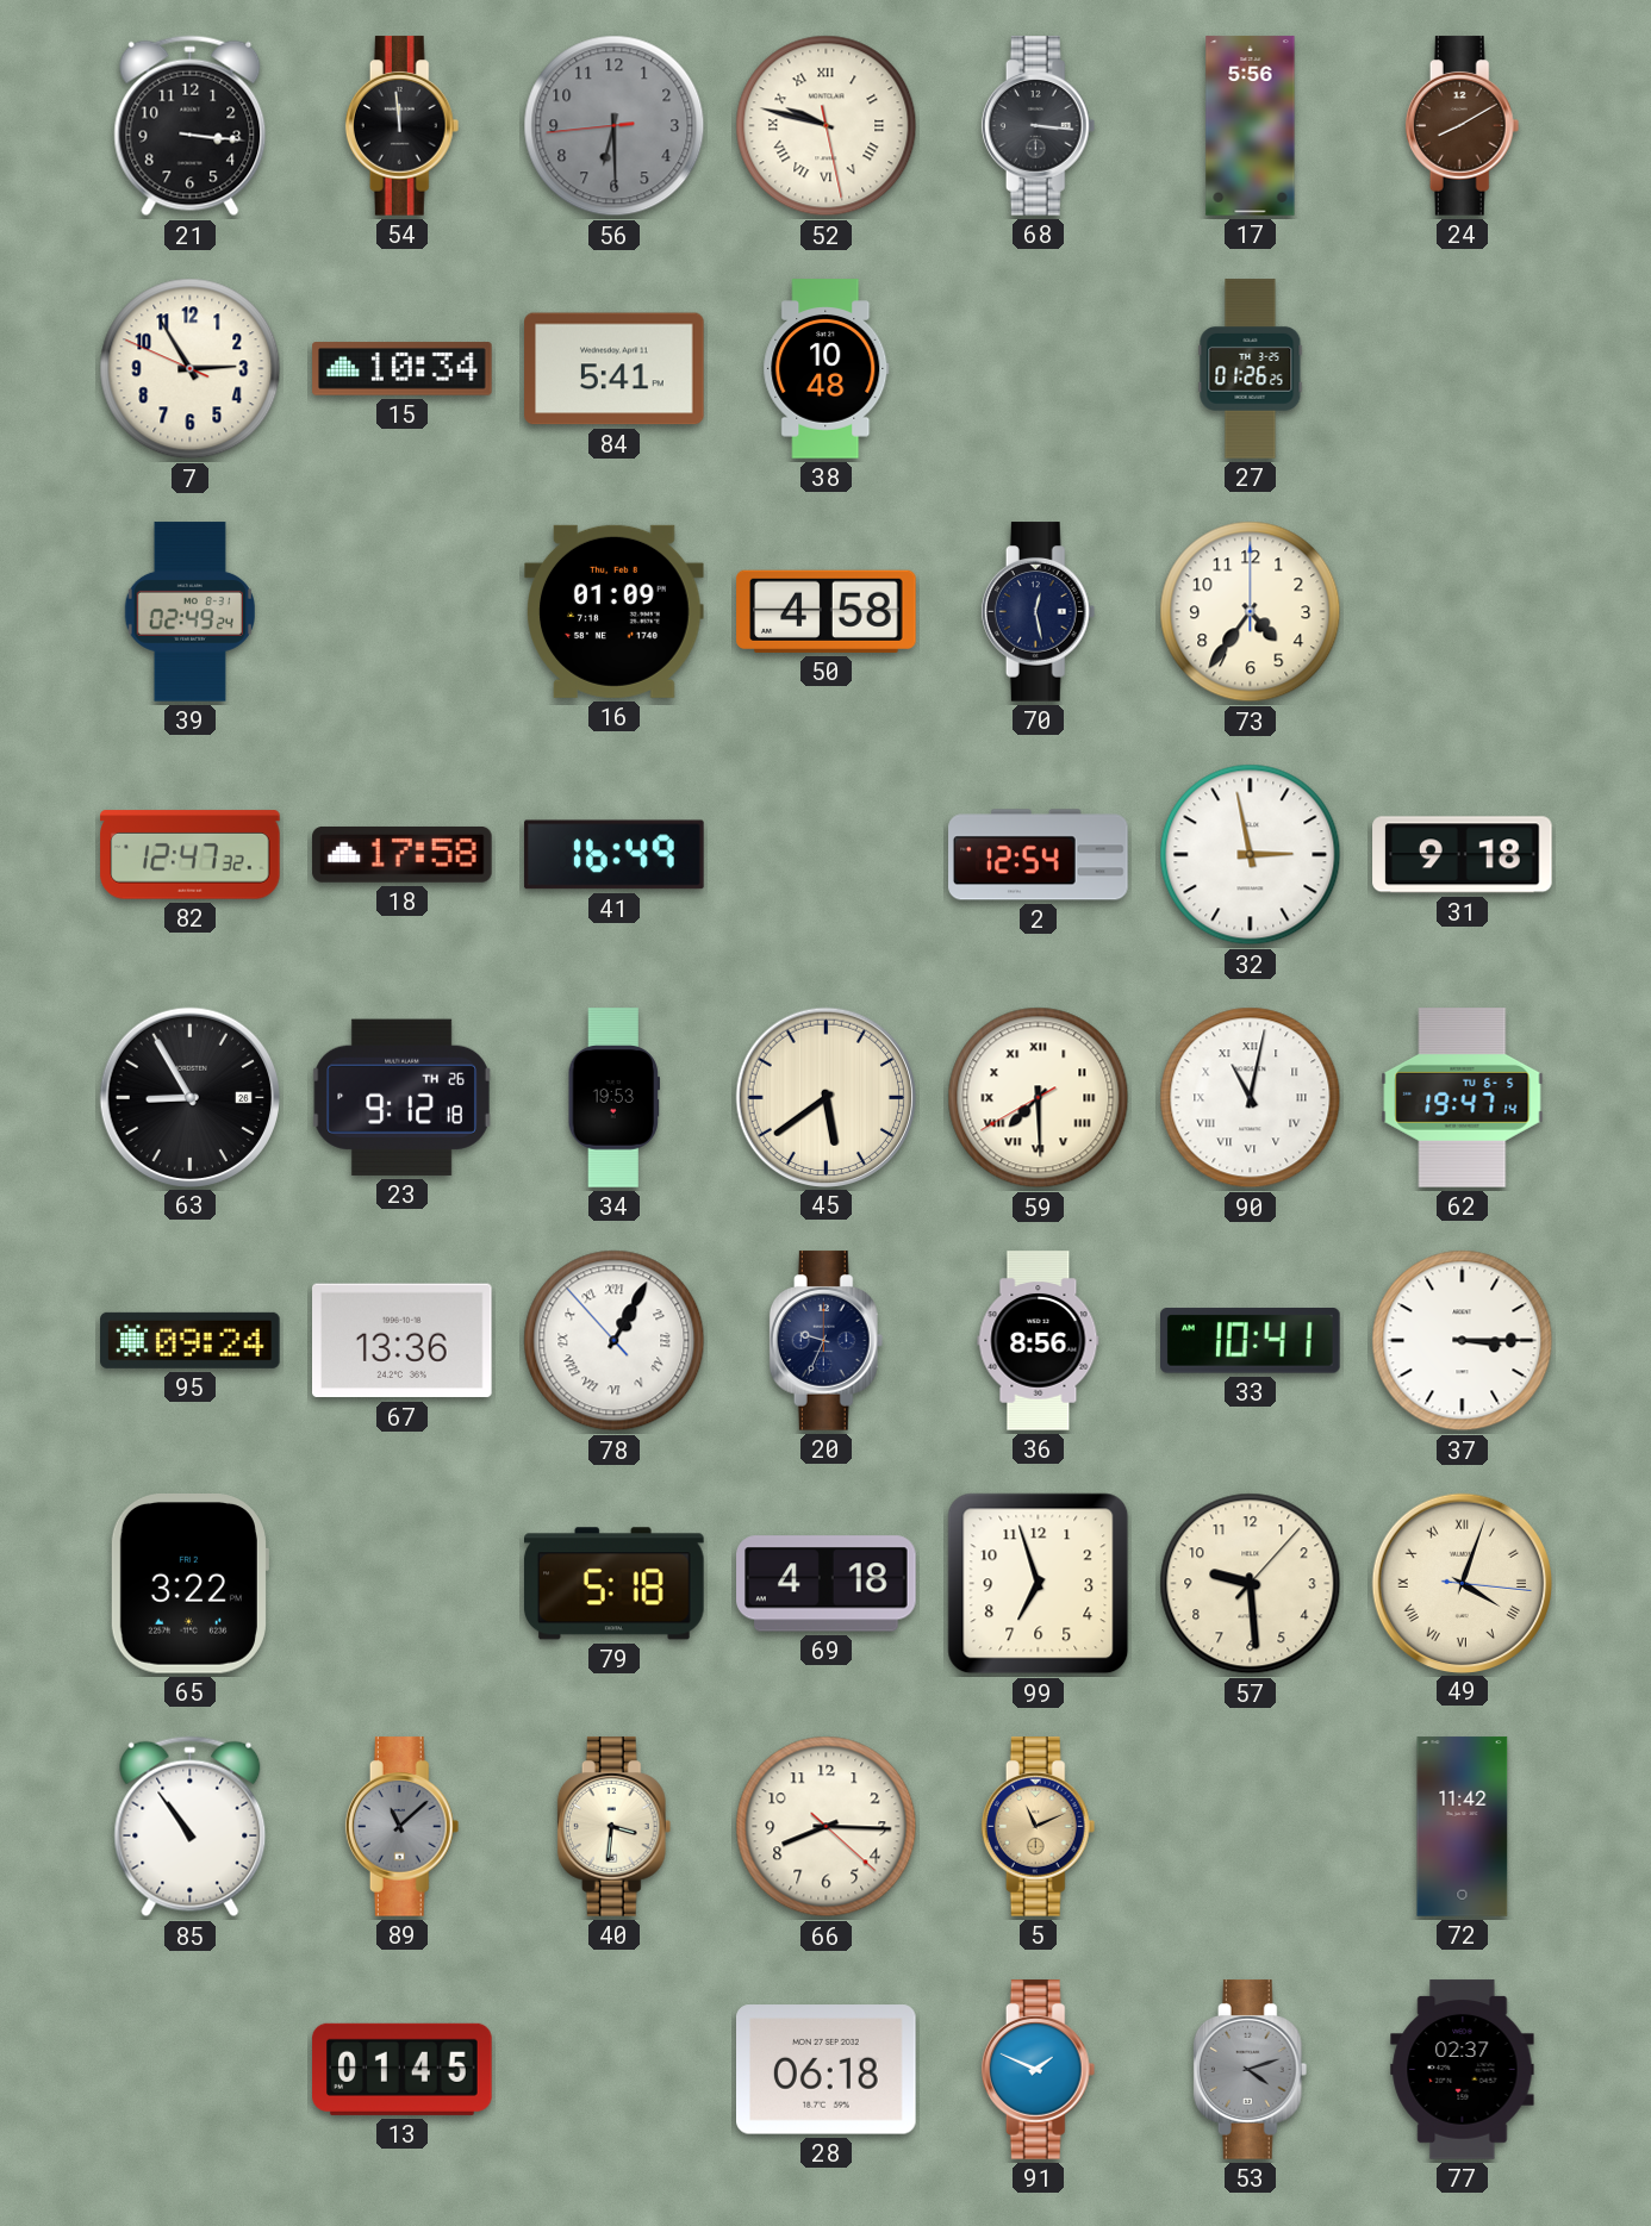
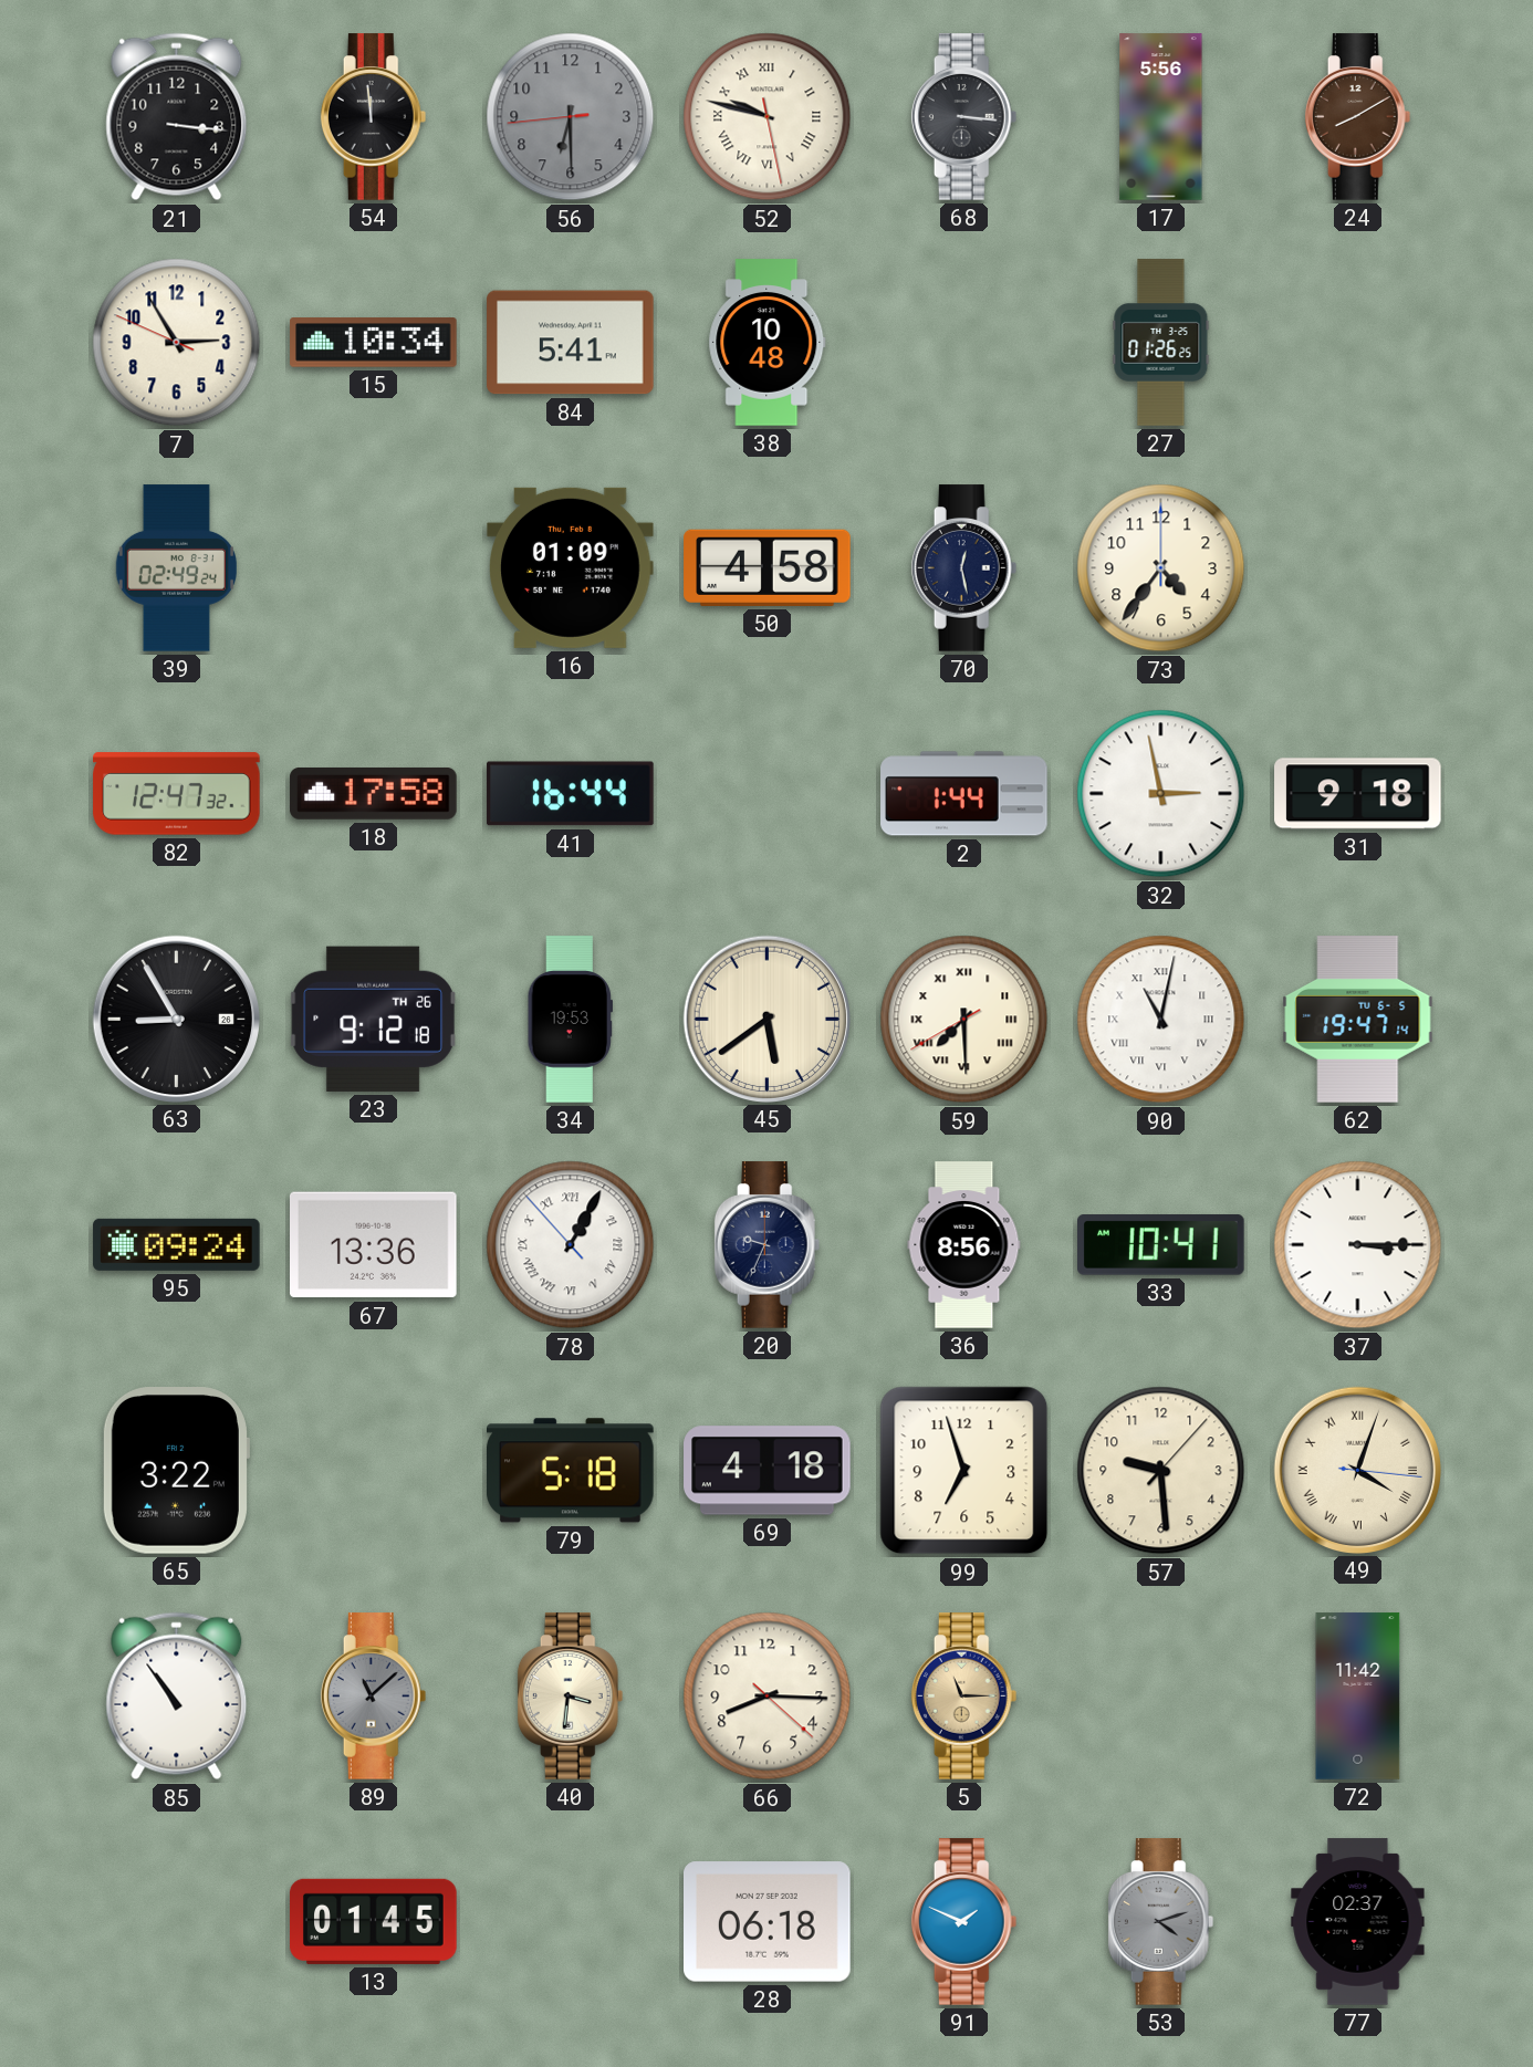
41: 16:49 -> 16:44 (571, 794)
2: 12:54 -> 1:44 (964, 794)
5: 11:11 -> 11:15 (964, 1697)
